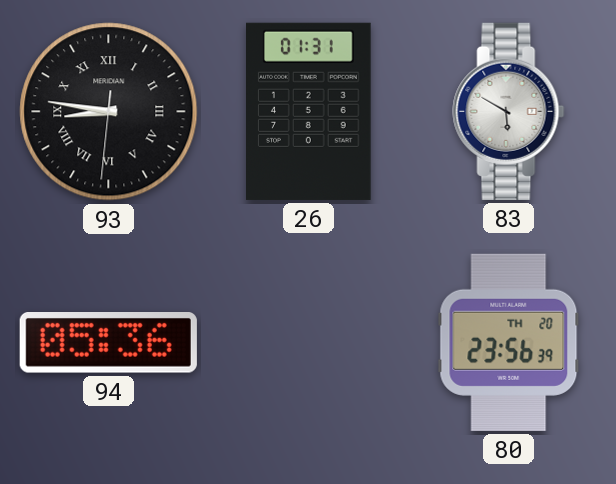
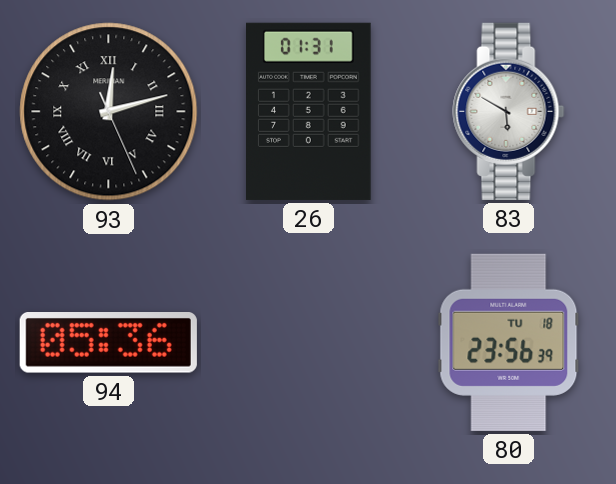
93: 8:46 -> 12:12 (109, 112)
80 date: TH 20 -> TU 18 (509, 342)
